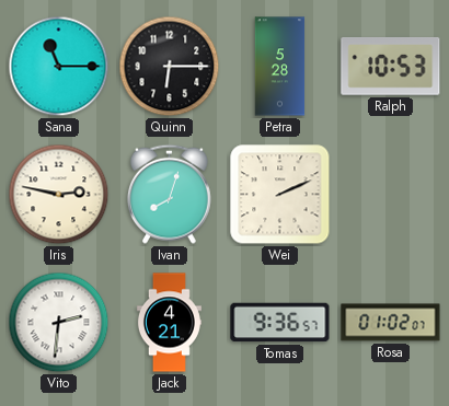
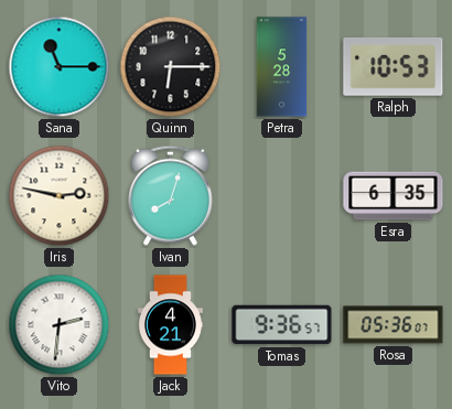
Wei: 2:11 -> none (280, 195)
Esra: none -> 6:35 (394, 196)
Rosa: 01:02 -> 05:36 (394, 325)
